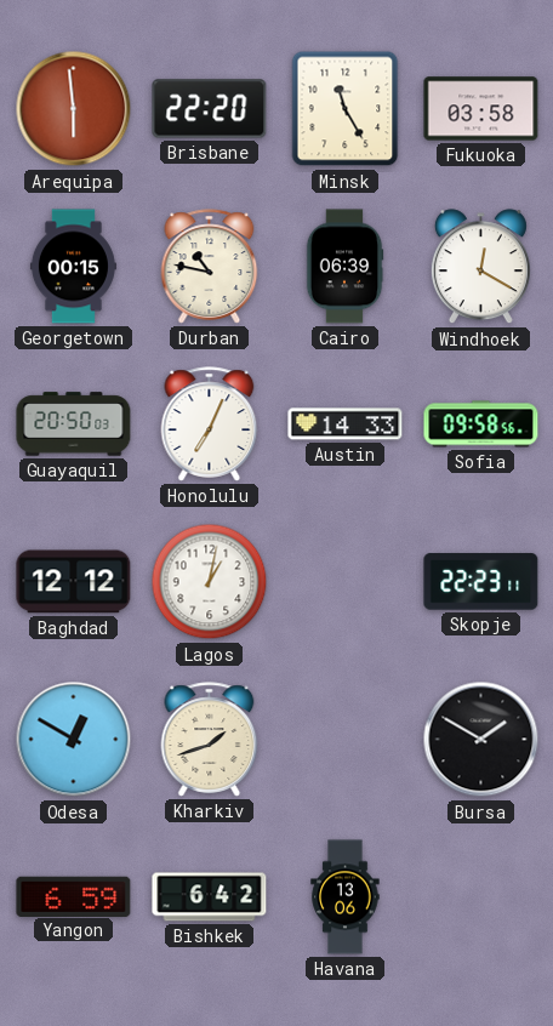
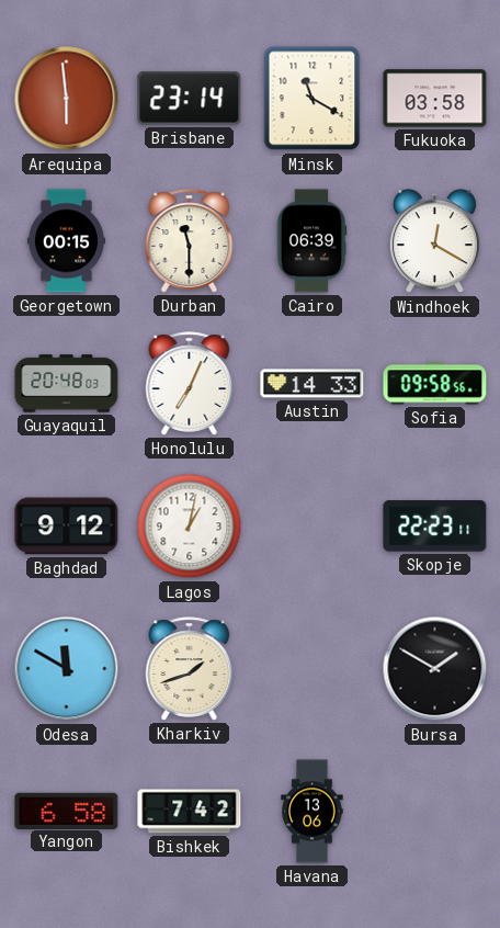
Brisbane: 22:20 -> 23:14 (190, 99)
Minsk: 11:25 -> 11:20 (312, 99)
Durban: 10:47 -> 11:30 (190, 241)
Guayaquil: 20:50 -> 20:48 (67, 384)
Baghdad: 12:12 -> 9:12 (67, 527)
Odesa: 12:50 -> 11:50 (67, 669)
Yangon: 6:59 -> 6:58 (67, 811)
Bishkek: 6:42 -> 7:42 (190, 812)
